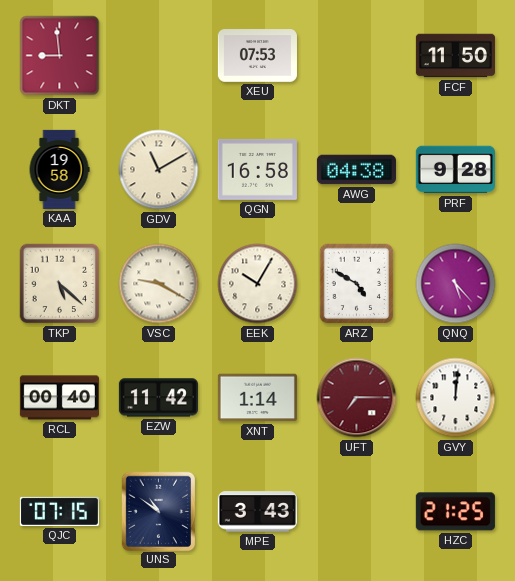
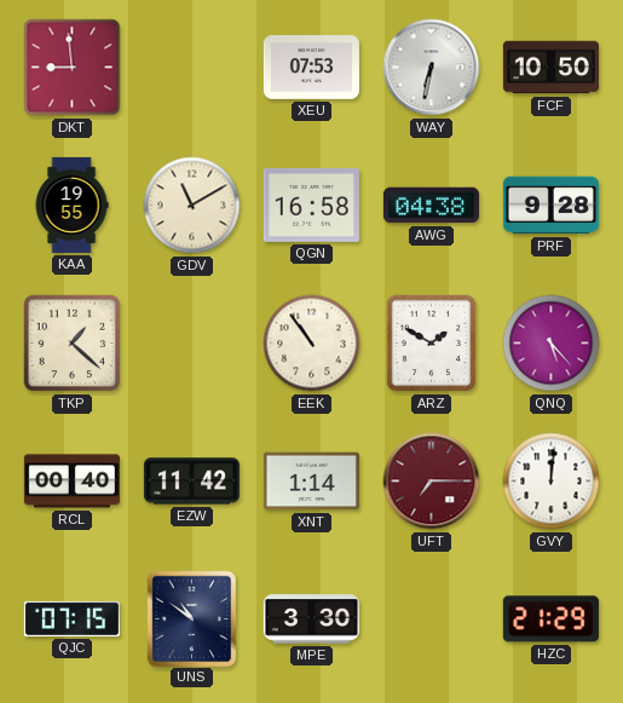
WAY: none -> 6:32 (432, 68)
FCF: 11:50 -> 10:50 (550, 68)
KAA: 19:58 -> 19:55 (71, 204)
TKP: 5:22 -> 1:22 (73, 344)
VSC: 9:20 -> none (159, 284)
EEK: 10:05 -> 10:54 (312, 344)
ARZ: 4:50 -> 1:50 (432, 344)
MPE: 3:43 -> 3:30 (311, 620)
HZC: 21:25 -> 21:29 (550, 620)
